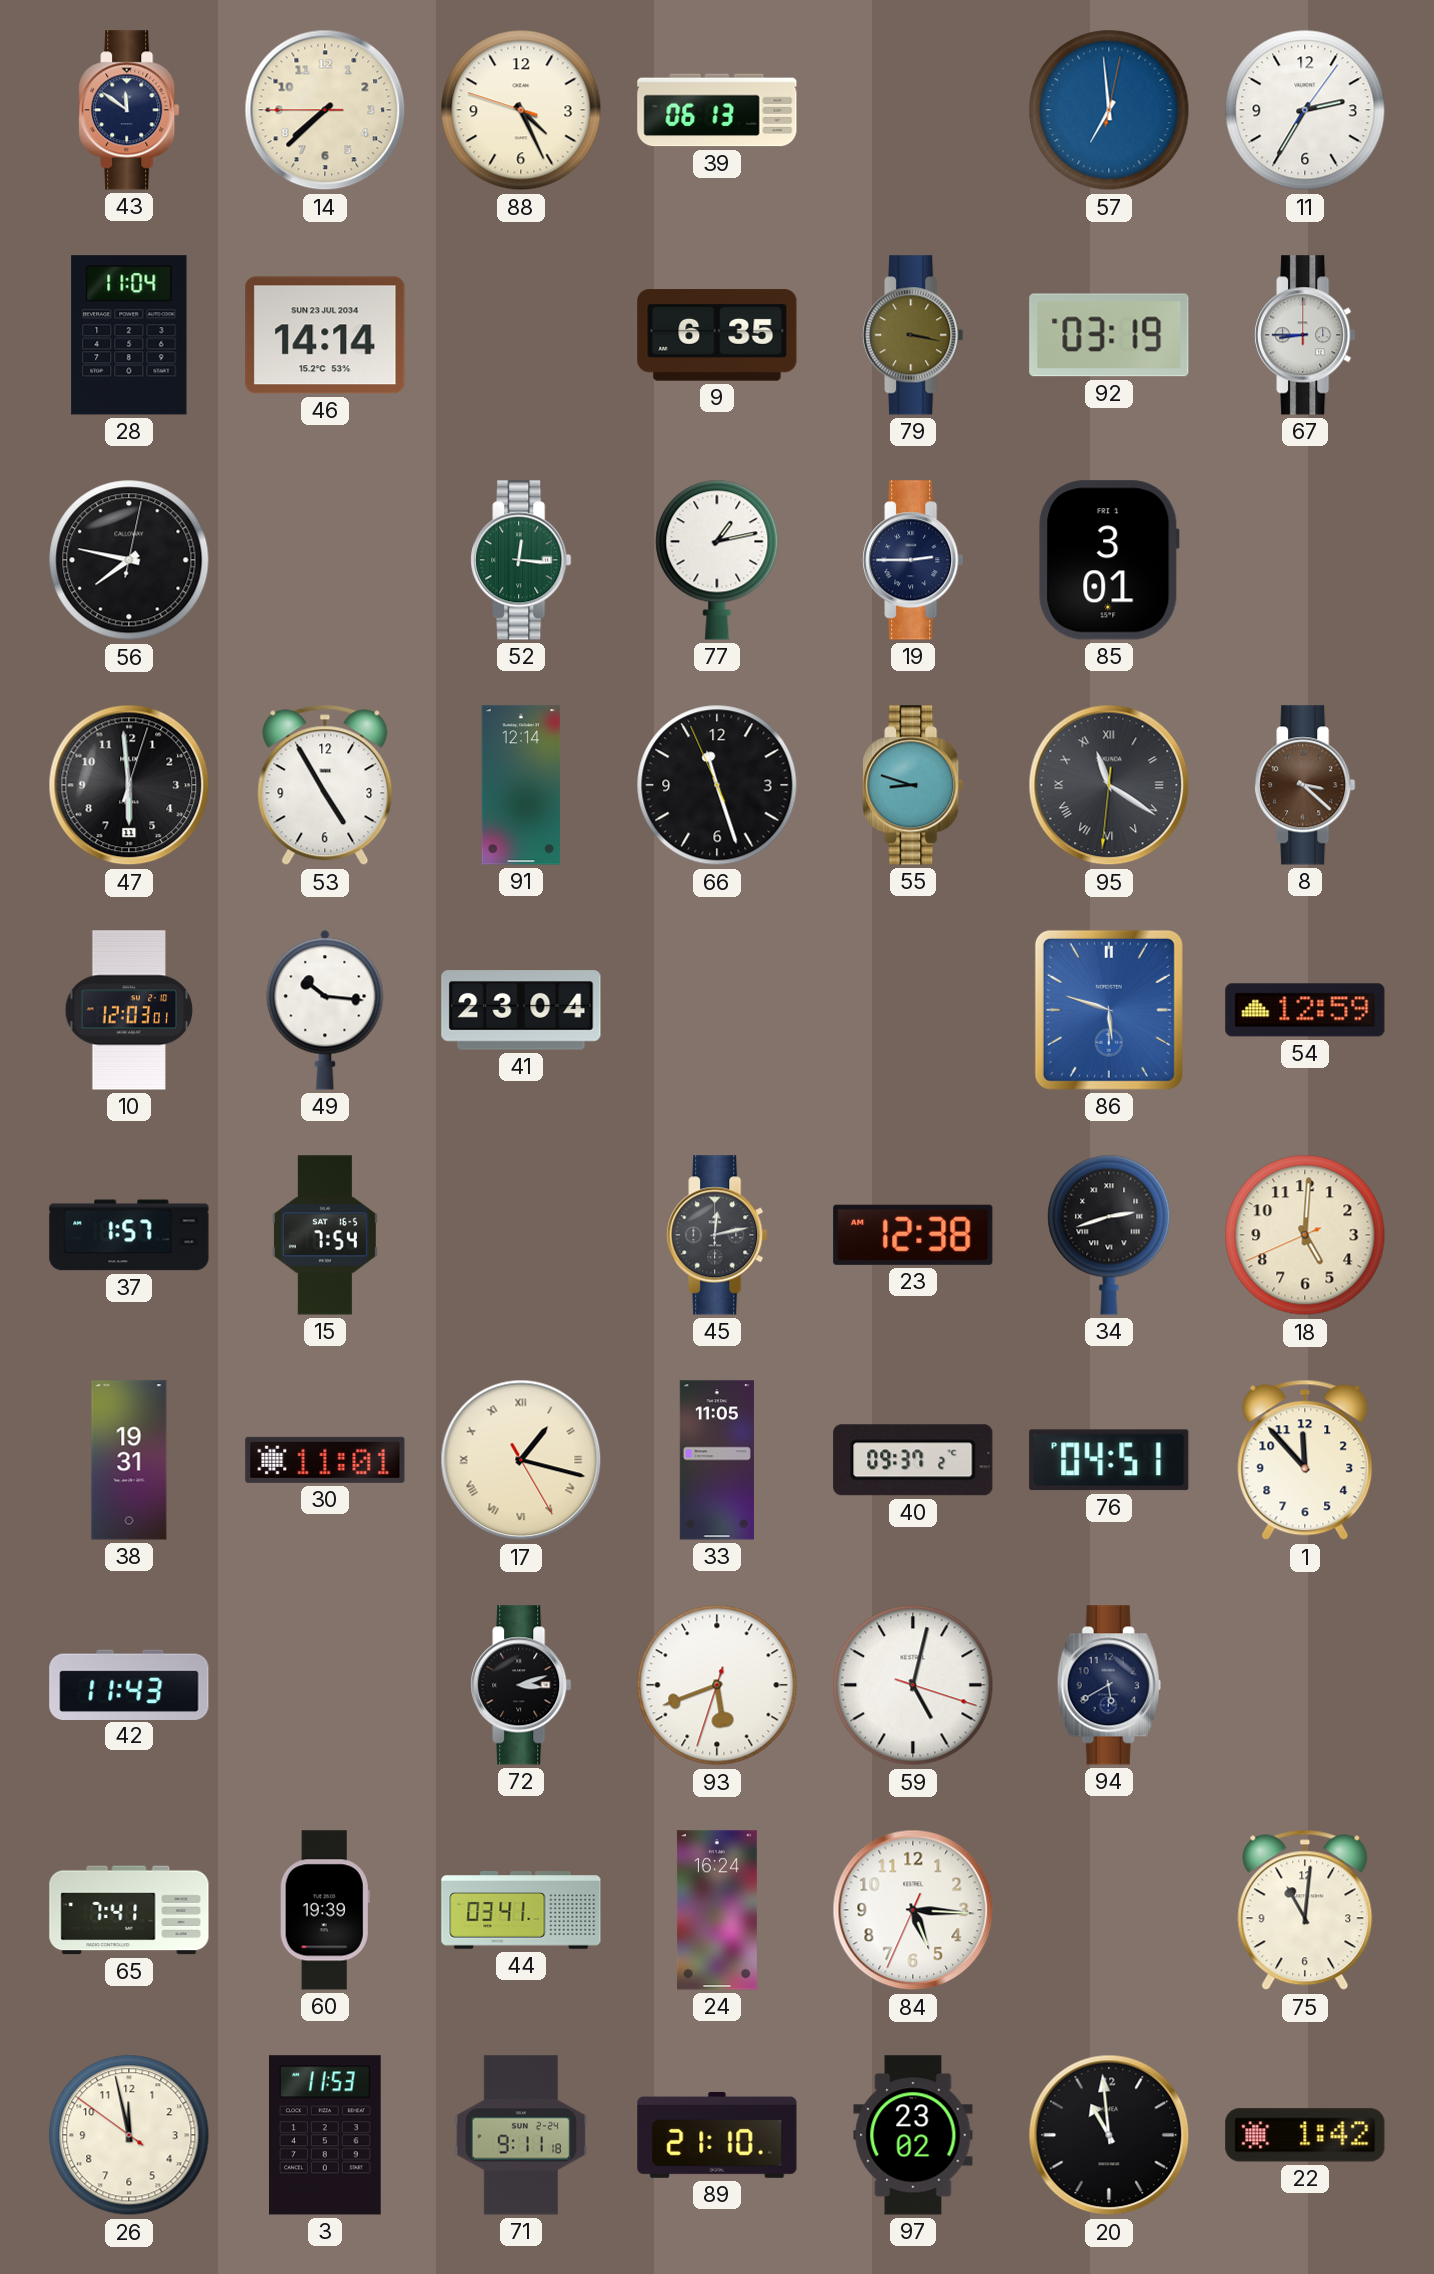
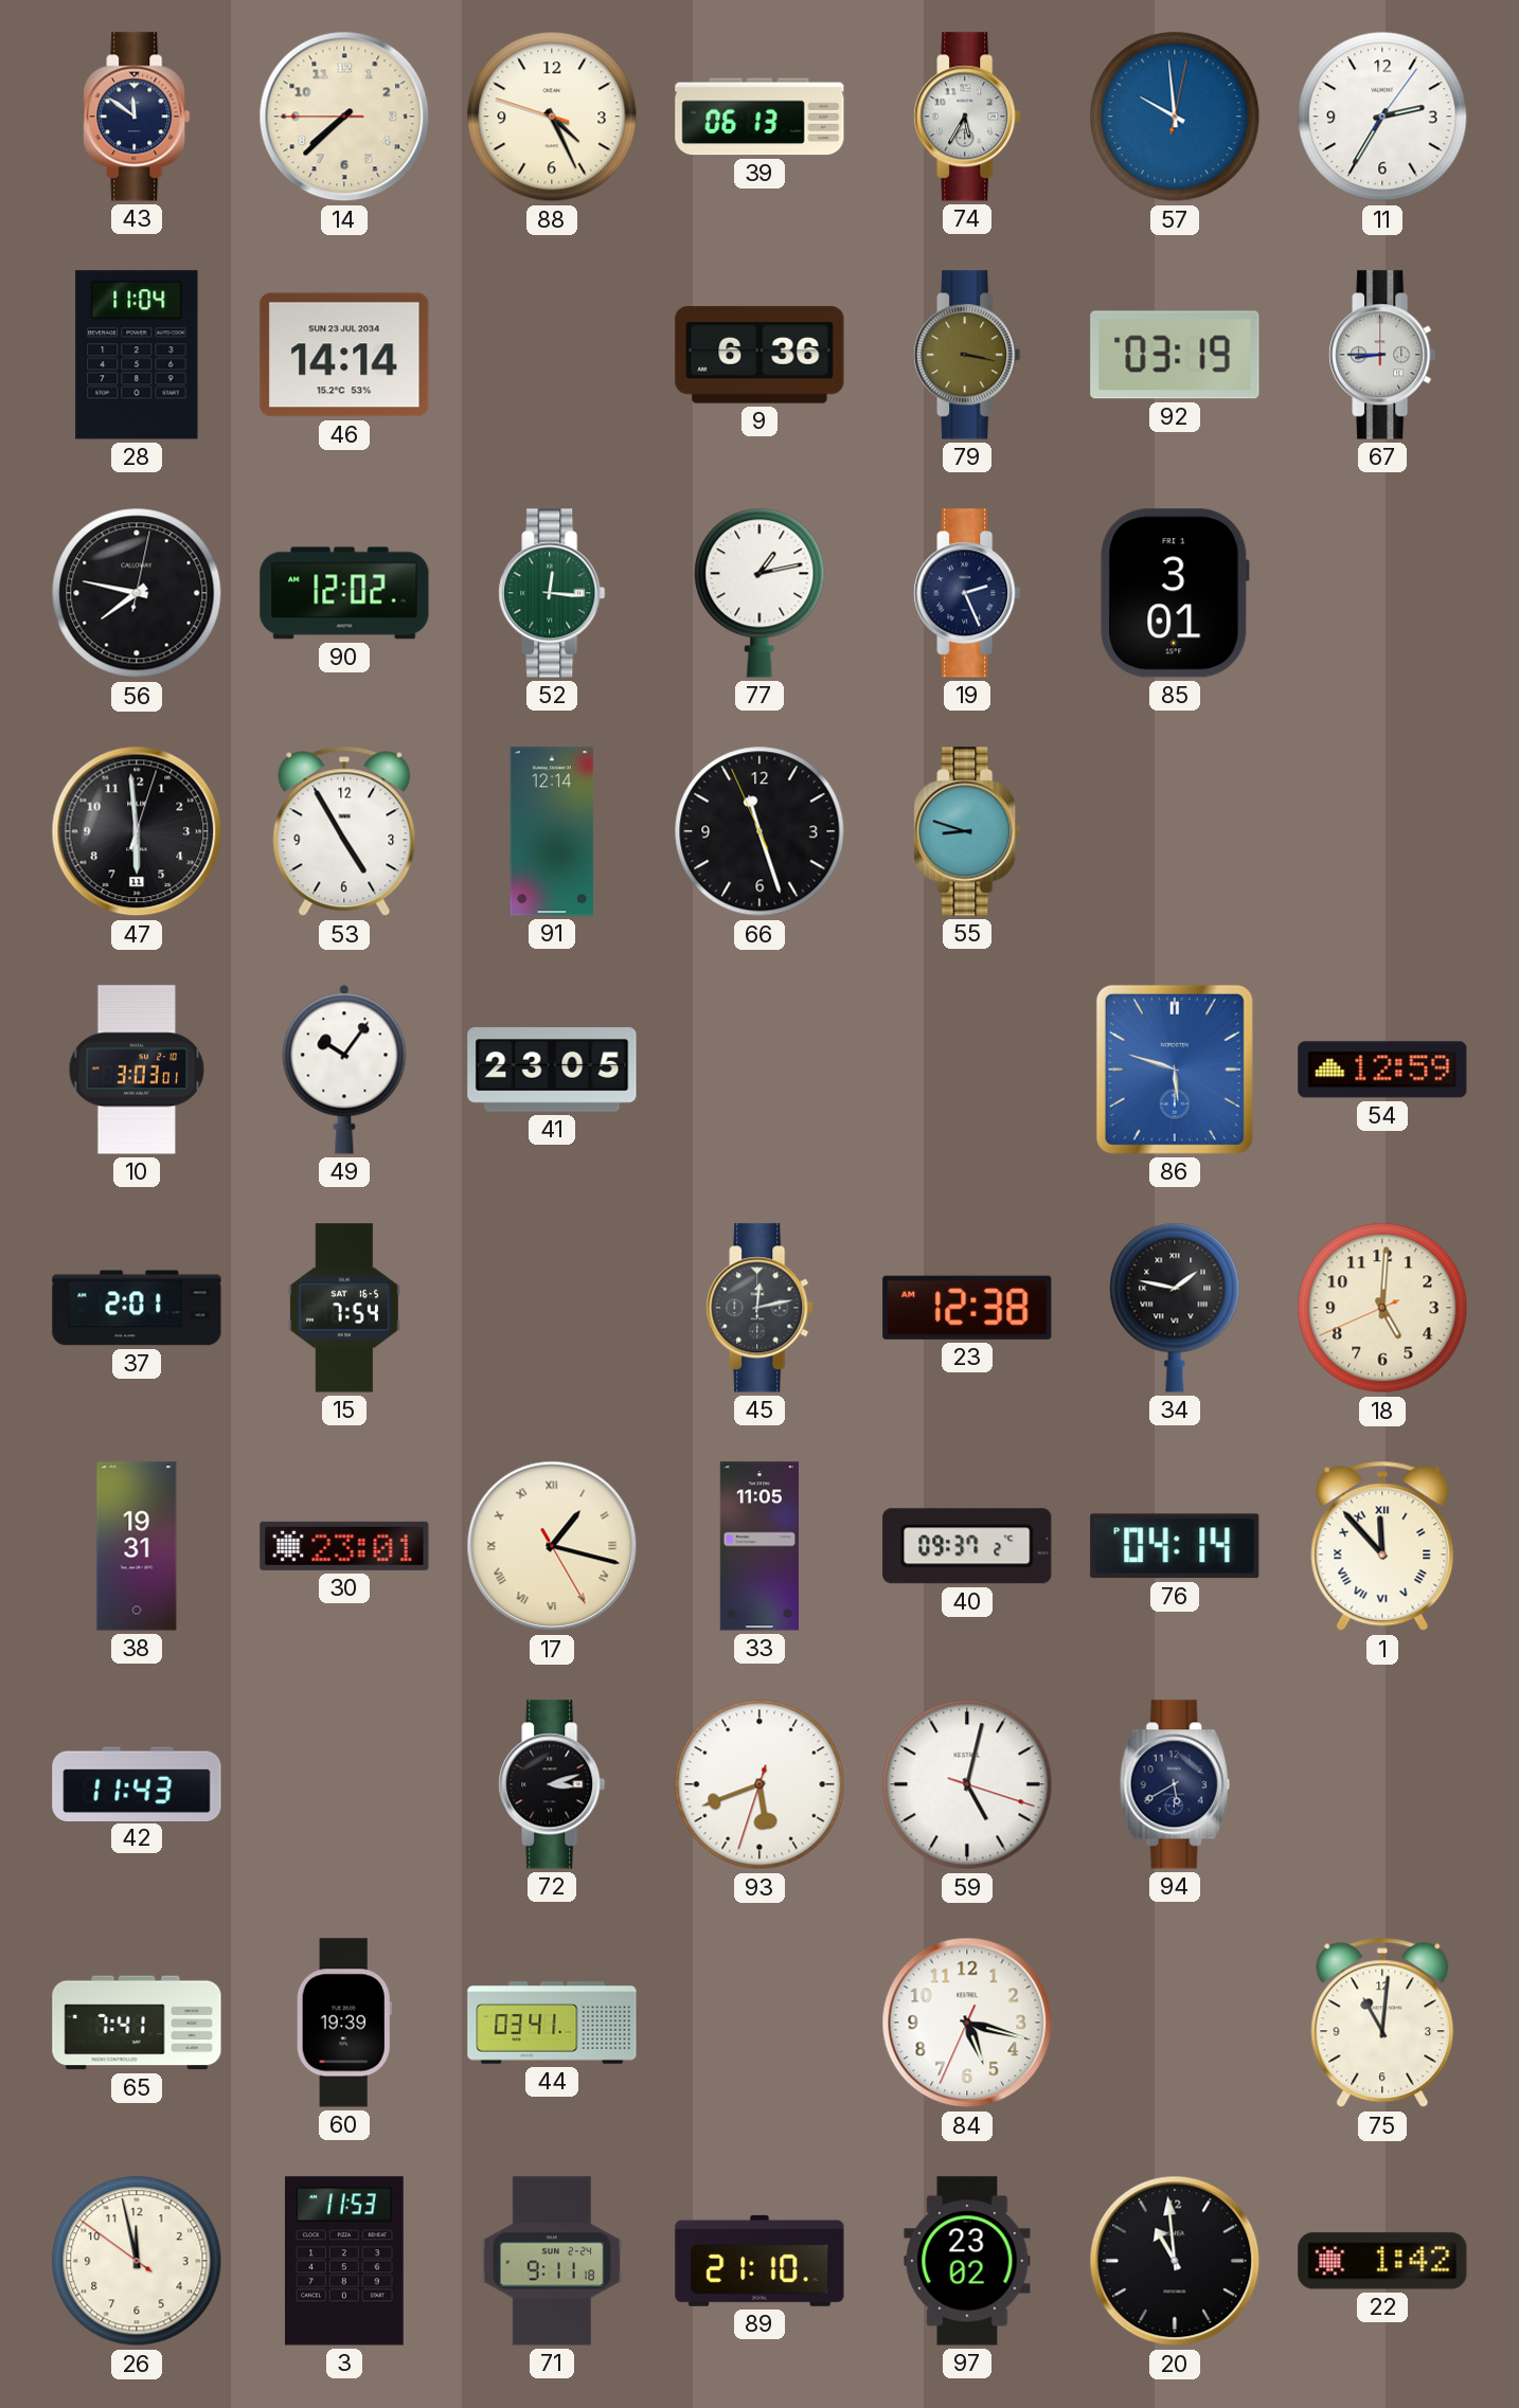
74: none -> 5:35 (967, 116)
57: 6:59 -> 9:59 (1175, 116)
9: 6:35 -> 6:36 (759, 355)
90: none -> 12:02 (344, 593)
19: 2:45 -> 2:26 (967, 593)
95: 11:20 -> none (1109, 785)
8: 3:22 -> none (1305, 785)
10: 12:03 -> 3:03 (137, 1070)
49: 10:16 -> 10:06 (344, 1070)
41: 23:04 -> 23:05 (552, 1070)
37: 1:57 -> 2:01 (137, 1308)
34: 2:42 -> 1:47 (1175, 1308)
30: 11:01 -> 23:01 (344, 1546)
76: 04:51 -> 04:14 (1175, 1546)
1 numerals: Arabic -> Roman (1382, 1546)
24: 16:24 -> none (717, 1910)
84: 5:15 -> 5:17 (967, 2023)
